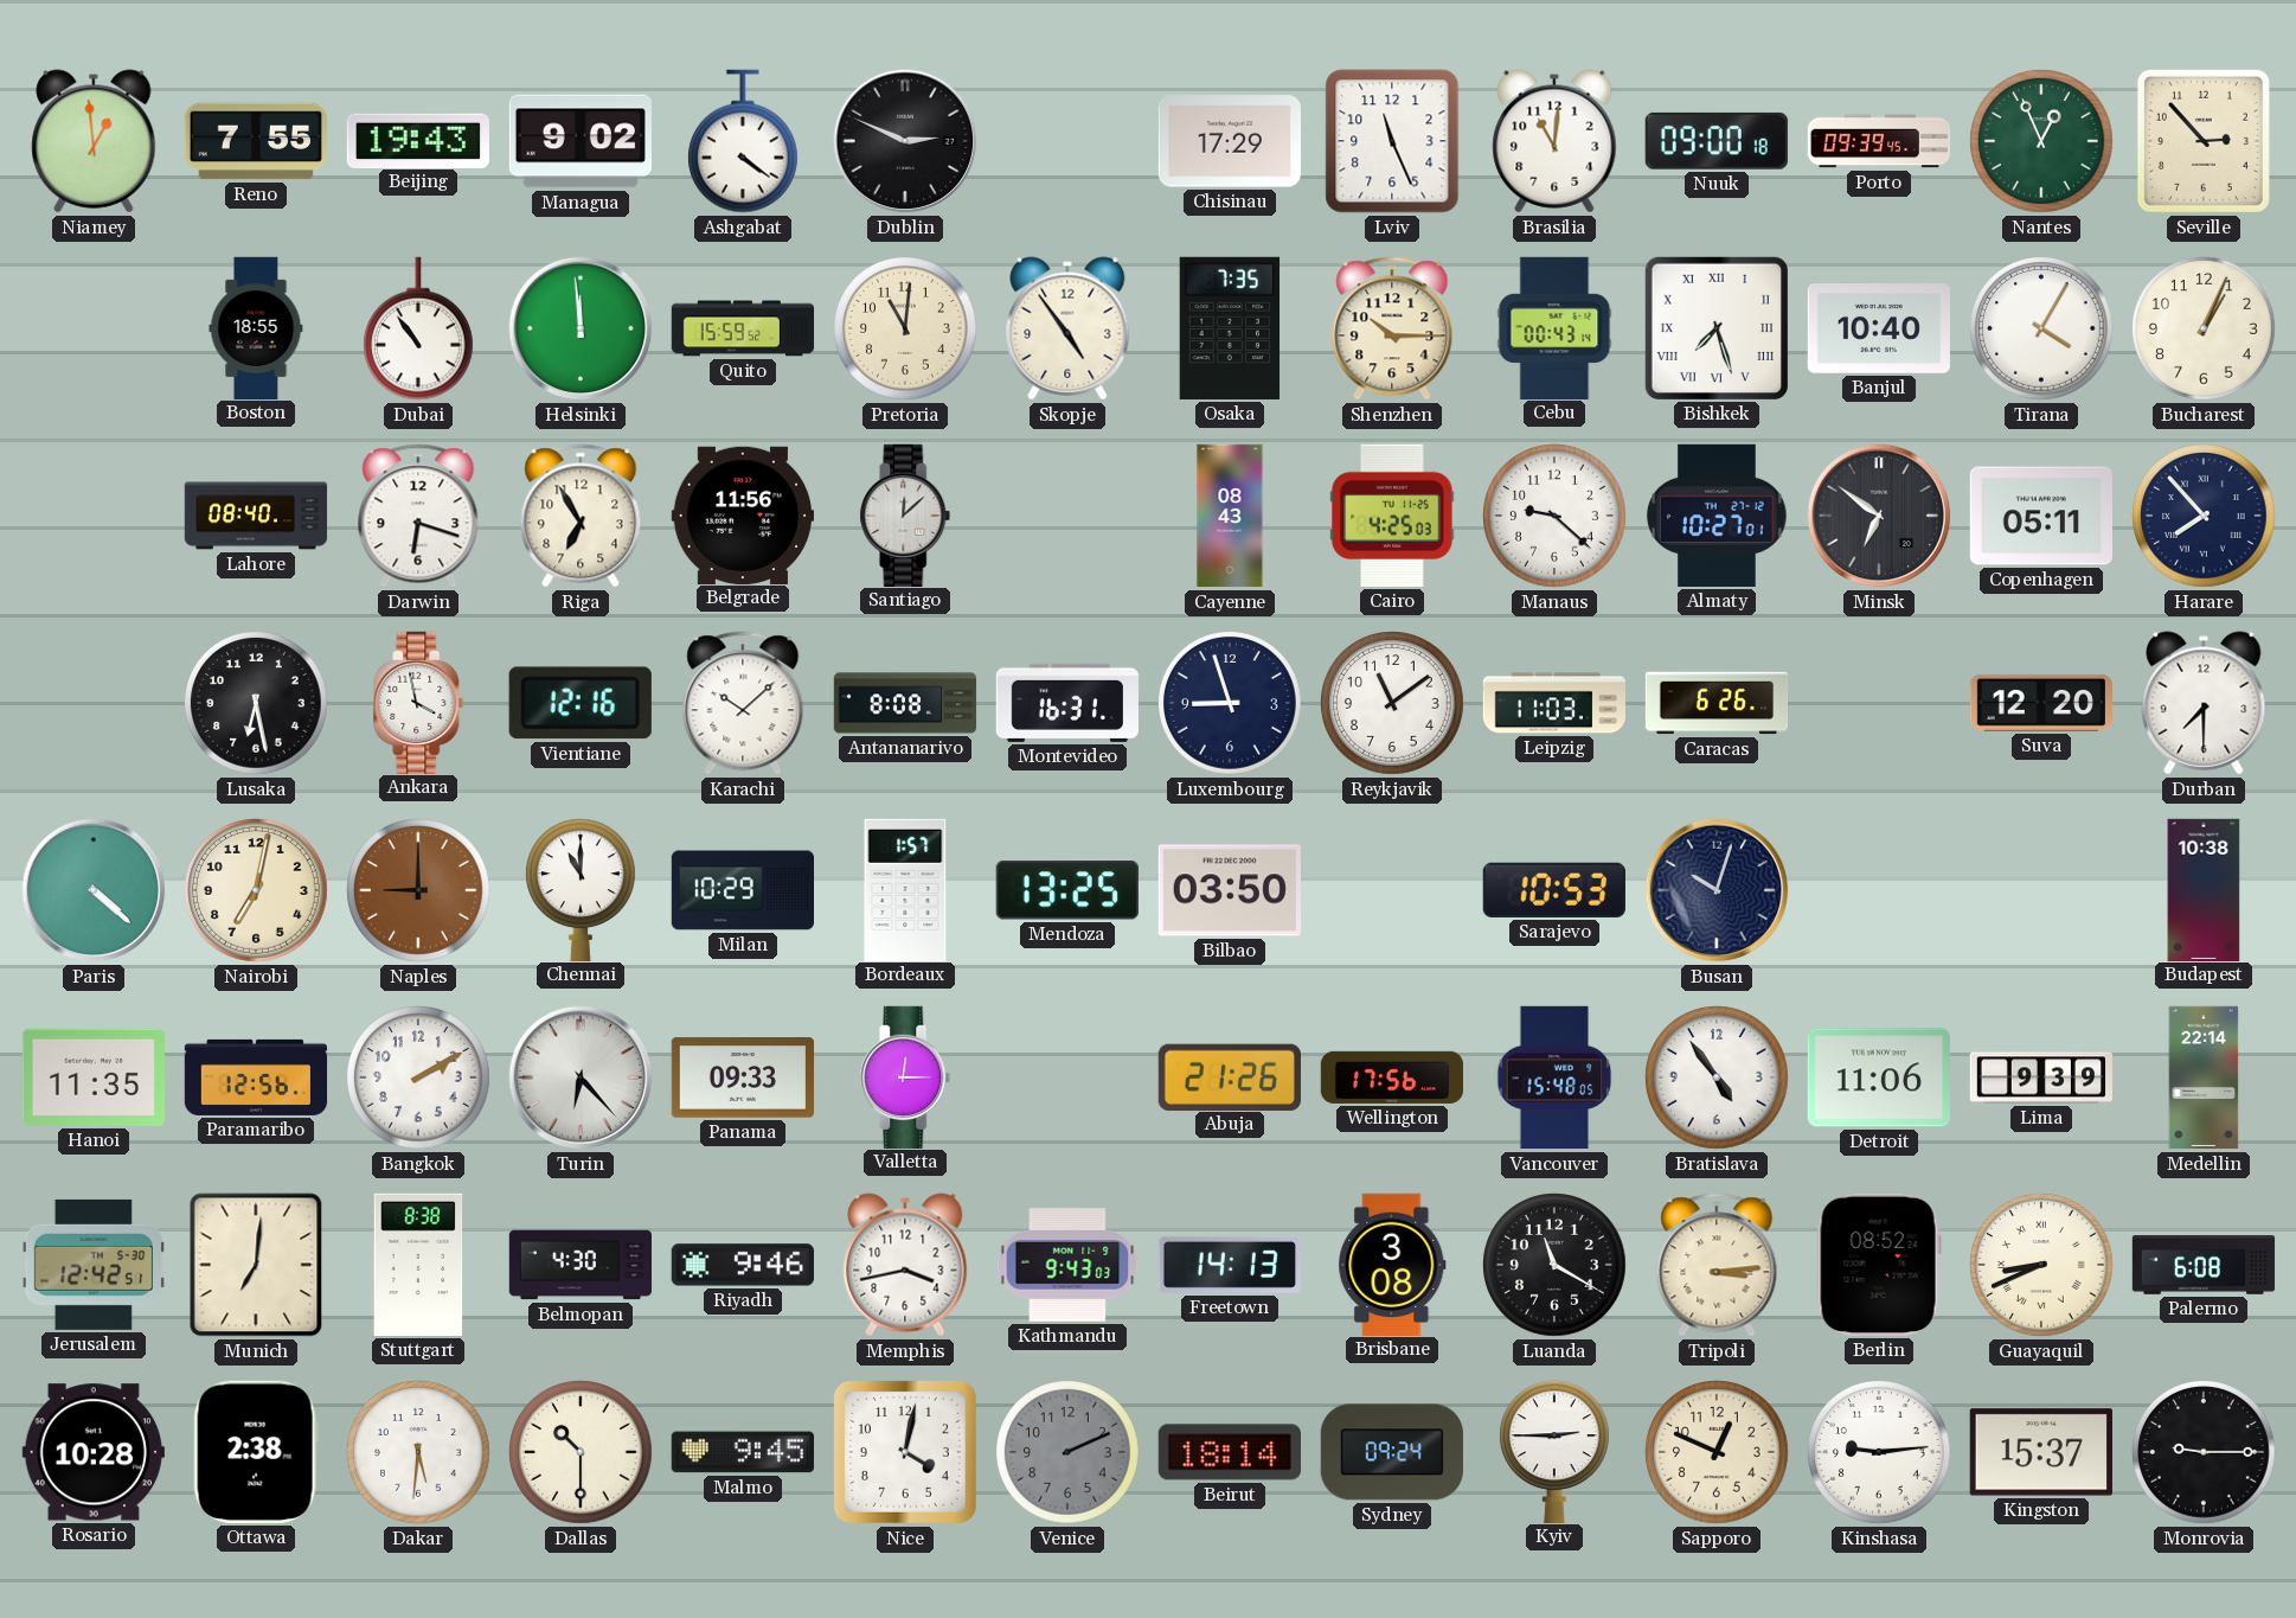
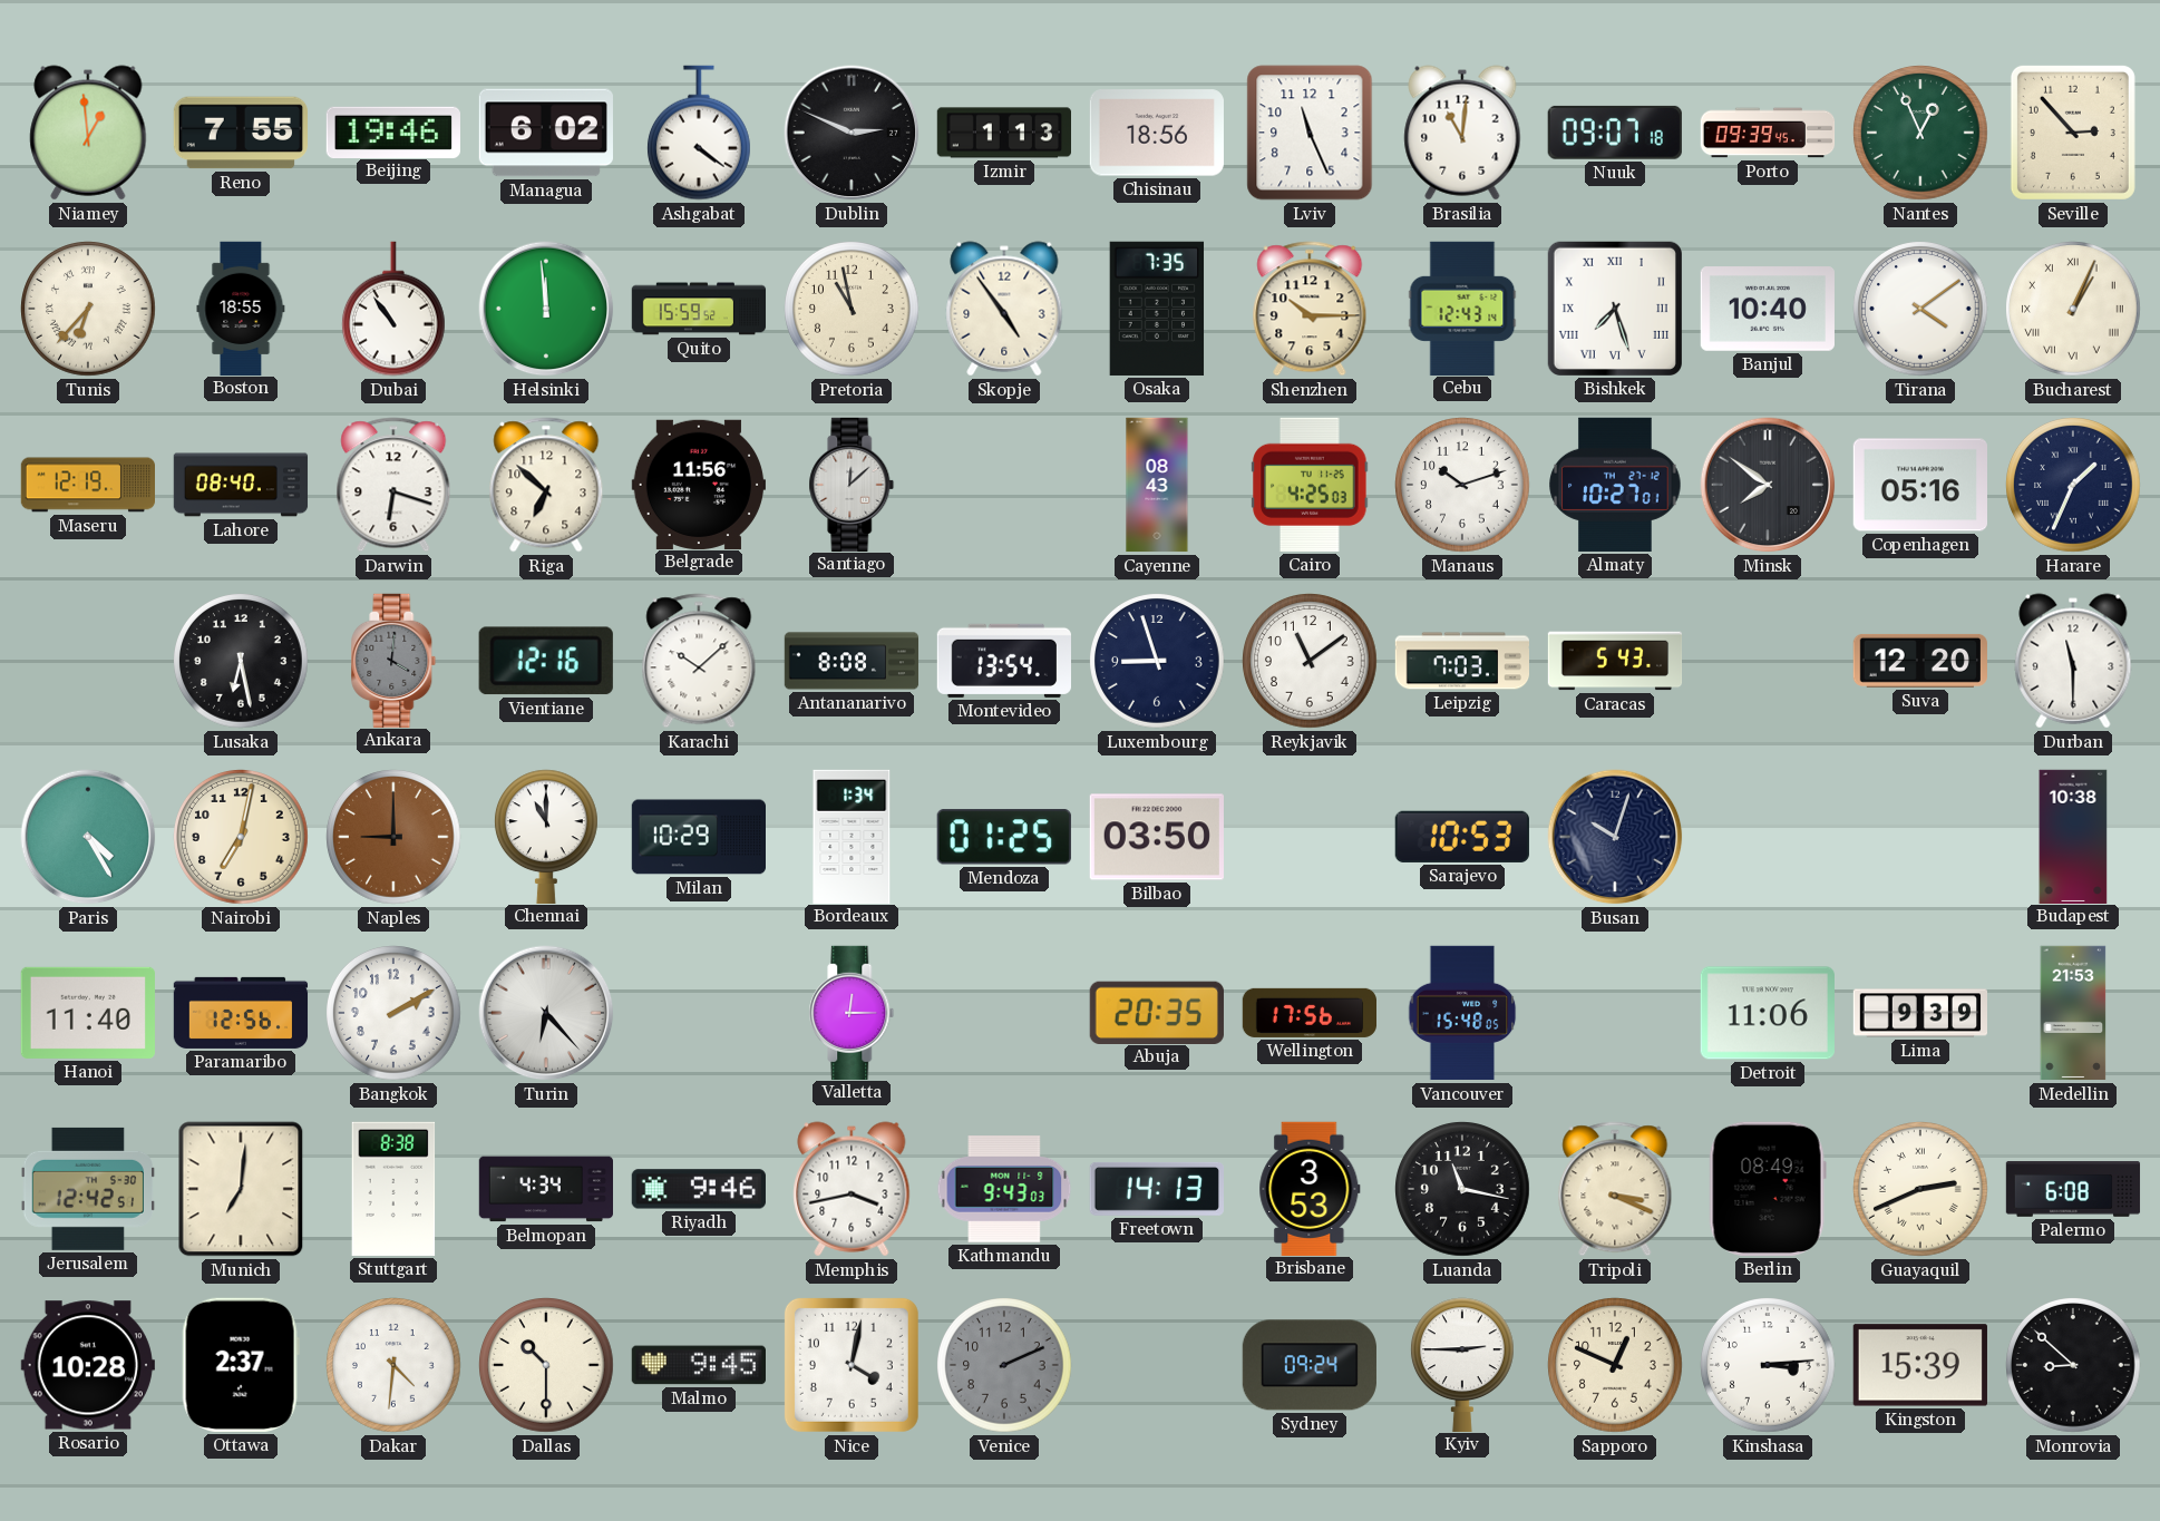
Beijing: 19:43 -> 19:46 (393, 131)
Managua: 9:02 -> 6:02 (546, 133)
Izmir: none -> 1:13 (1003, 133)
Chisinau: 17:29 -> 18:56 (1157, 133)
Nuuk: 09:00 -> 09:07 (1615, 133)
Tunis: none -> 6:37 (89, 310)
Pretoria: 11:01 -> 10:58 (853, 310)
Cebu: 00:43 -> 12:43 (1462, 308)
Tirana: 4:05 -> 4:09 (1921, 310)
Bucharest numerals: Arabic -> Roman (2074, 310)
Maseru: none -> 12:19 (87, 485)
Riga: 6:55 -> 6:52 (546, 485)
Manaus: 9:22 -> 10:12 (1463, 486)
Minsk: 6:51 -> 7:51 (1768, 485)
Copenhagen: 05:11 -> 05:16 (1919, 485)
Harare: 7:53 -> 1:34 (2074, 486)
Ankara: 3:58 -> 4:01 (393, 660)
Ankara dial: white -> grey (393, 660)
Montevideo: 16:31 -> 13:54 (1004, 661)
Leipzig: 11:03 -> 7:03 (1461, 661)
Caracas: 6:26 -> 5:43 (1615, 661)
Durban: 7:30 -> 11:30 (2073, 661)
Paris: 4:22 -> 4:25 (88, 837)
Bordeaux: 1:57 -> 1:34 (852, 836)
Mendoza: 13:25 -> 01:25 (1004, 837)
Hanoi: 11:35 -> 11:40 (88, 1013)
Panama: 09:33 -> none (742, 1077)
Abuja: 21:26 -> 20:35 (1157, 1012)
Bratislava: 4:54 -> none (1718, 1079)
Medellin: 22:14 -> 21:53 (2073, 1013)
Belmopan: 4:30 -> 4:34 (545, 1189)
Brisbane: 3:08 -> 3:53 (1310, 1188)
Luanda: 11:20 -> 11:17 (1463, 1190)
Tripoli: 3:14 -> 3:19 (1615, 1189)
Berlin: 08:52 -> 08:49 (1768, 1189)
Guayaquil: 8:41 -> 2:41 (1921, 1190)
Ottawa: 2:38 -> 2:37 (241, 1365)
Dakar: 5:31 -> 4:31 (395, 1366)
Beirut: 18:14 -> none (1230, 1452)
Kinshasa: 9:14 -> 3:14 (1769, 1366)
Kingston: 15:37 -> 15:39 (1920, 1365)
Monrovia: 9:15 -> 8:52 (2074, 1366)
